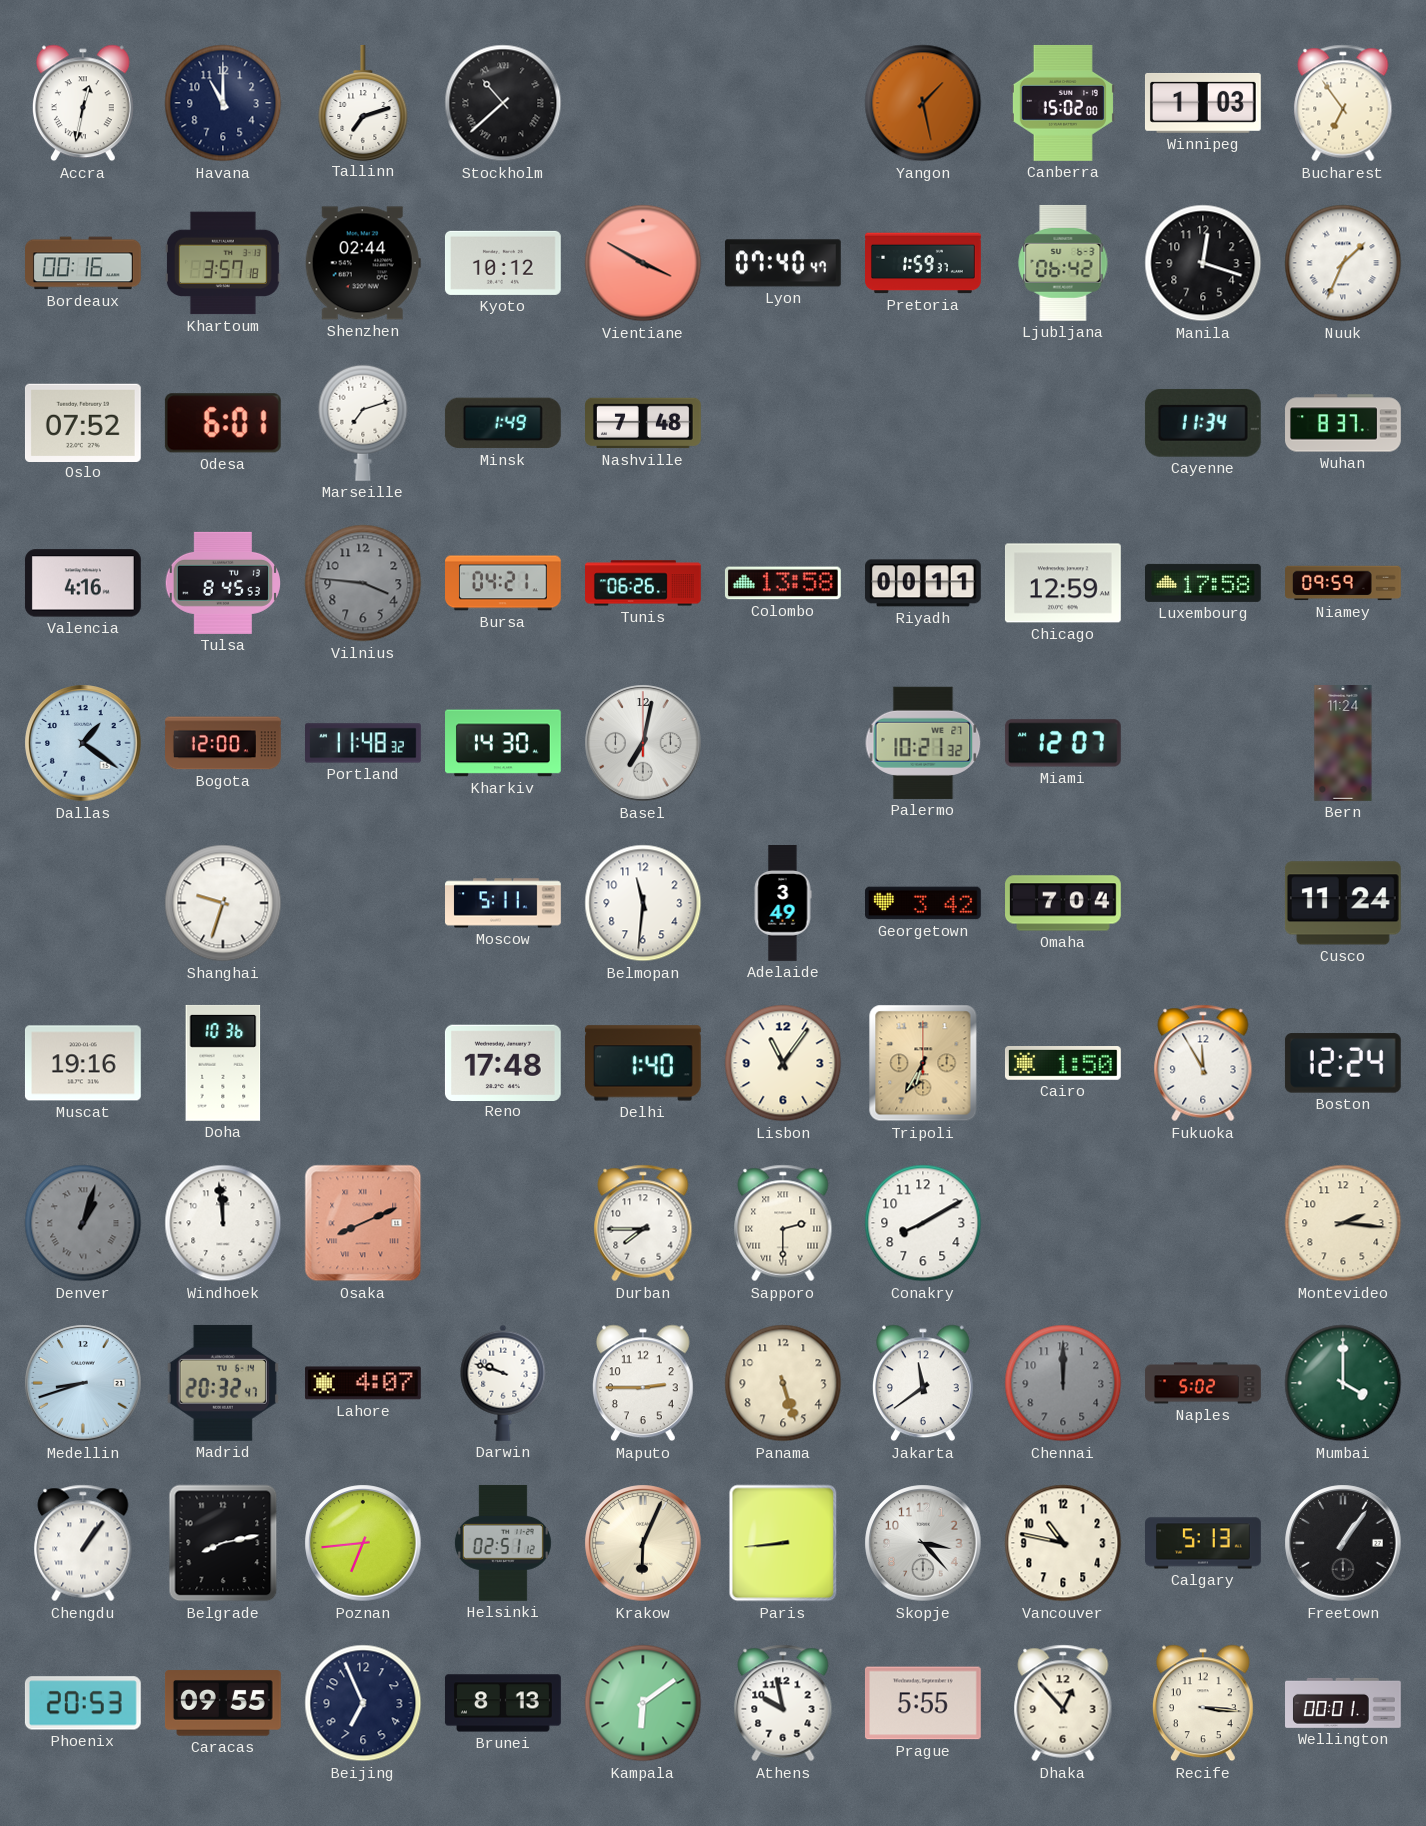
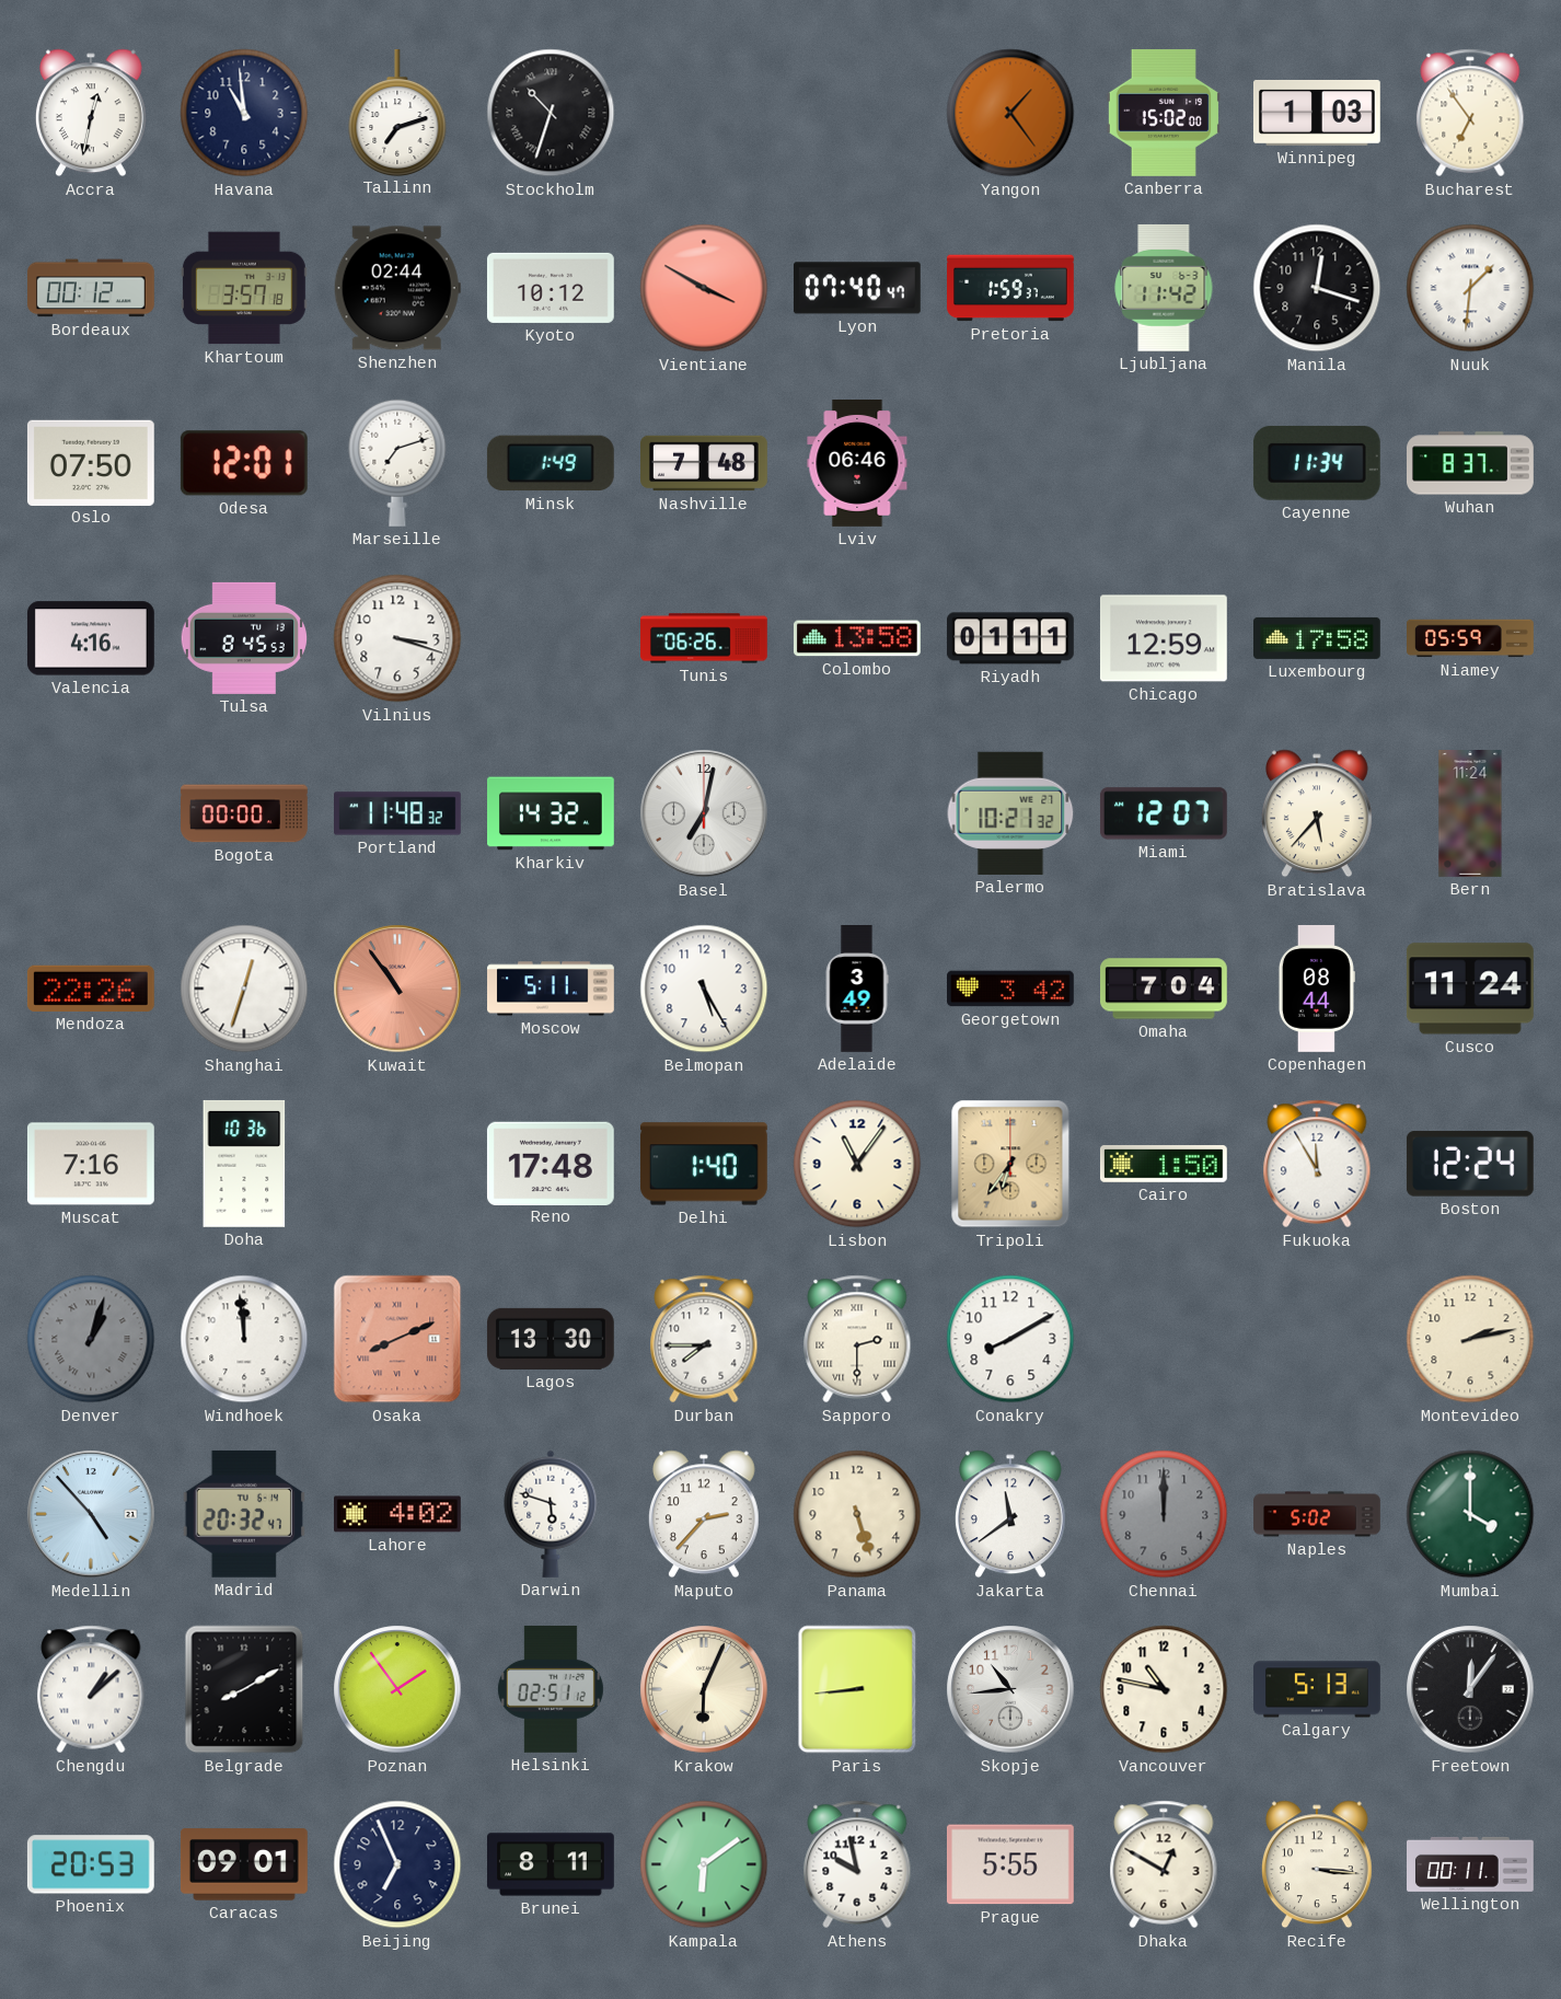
Havana: 11:00 -> 10:59 (244, 113)
Stockholm: 10:38 -> 10:33 (551, 113)
Yangon: 1:28 -> 1:24 (1010, 113)
Bordeaux: 00:16 -> 00:12 (92, 288)
Ljubljana: 06:42 -> 11:42 (1164, 288)
Nuuk: 1:34 -> 1:31 (1470, 288)
Oslo: 07:52 -> 07:50 (91, 462)
Odesa: 6:01 -> 12:01 (244, 463)
Lviv: none -> 06:46 (857, 464)
Vilnius: 3:46 -> 3:18 (397, 638)
Vilnius dial: grey -> white (397, 638)
Bursa: 04:21 -> none (504, 583)
Riyadh: 00:11 -> 01:11 (1010, 638)
Niamey: 09:59 -> 05:59 (1471, 638)
Dallas: 1:21 -> none (83, 743)
Bogota: 12:00 -> 00:00 (245, 813)
Kharkiv: 14:30 -> 14:32 (552, 813)
Bratislava: none -> 5:37 (1317, 813)
Mendoza: none -> 22:26 (91, 989)
Shanghai: 9:33 -> 12:33 (244, 989)
Kuwait: none -> 10:54 (397, 989)
Belmopan: 11:31 -> 5:25 (704, 989)
Copenhagen: none -> 08:44 (1317, 990)
Muscat: 19:16 -> 7:16 (91, 1164)
Tripoli: 6:35 -> 6:36 (1010, 1164)
Lagos: none -> 13:30 (551, 1339)
Montevideo: 2:16 -> 2:13 (1470, 1339)
Medellin: 8:42 -> 4:53 (91, 1514)
Lahore: 4:07 -> 4:02 (398, 1514)
Darwin: 9:48 -> 5:48 (551, 1514)
Maputo: 2:45 -> 2:37 (704, 1514)
Chengdu: 1:06 -> 1:08 (91, 1689)
Belgrade: 8:13 -> 8:10 (244, 1689)
Poznan: 6:44 -> 1:54 (397, 1689)
Skopje: 3:23 -> 10:44 (1010, 1689)
Freetown: 1:06 -> 12:06 (1470, 1689)
Caracas: 09:55 -> 09:01 (244, 1864)
Brunei: 8:13 -> 8:11 (552, 1864)
Dhaka: 12:53 -> 12:50 (1164, 1864)
Wellington: 00:01 -> 00:11 (1471, 1864)
